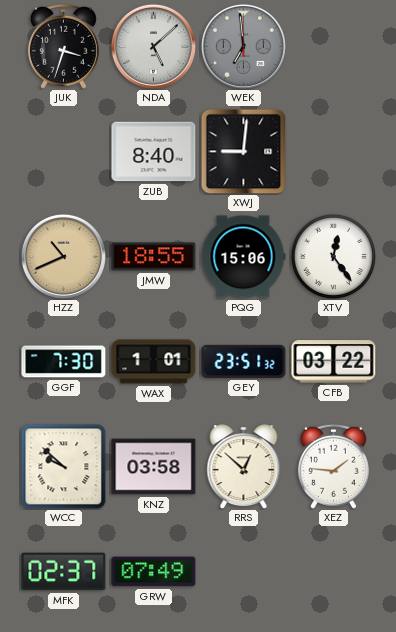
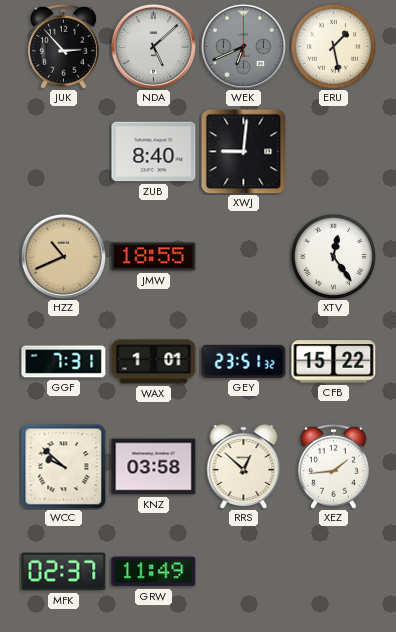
JUK: 3:33 -> 2:53 (63, 46)
WEK: 6:59 -> 6:41 (243, 46)
ERU: none -> 1:28 (333, 46)
PQG: 15:06 -> none (243, 257)
GGF: 7:30 -> 7:31 (64, 362)
CFB: 03:22 -> 15:22 (334, 362)
XEZ: 1:46 -> 1:44 (333, 466)
GRW: 07:49 -> 11:49 (154, 572)
